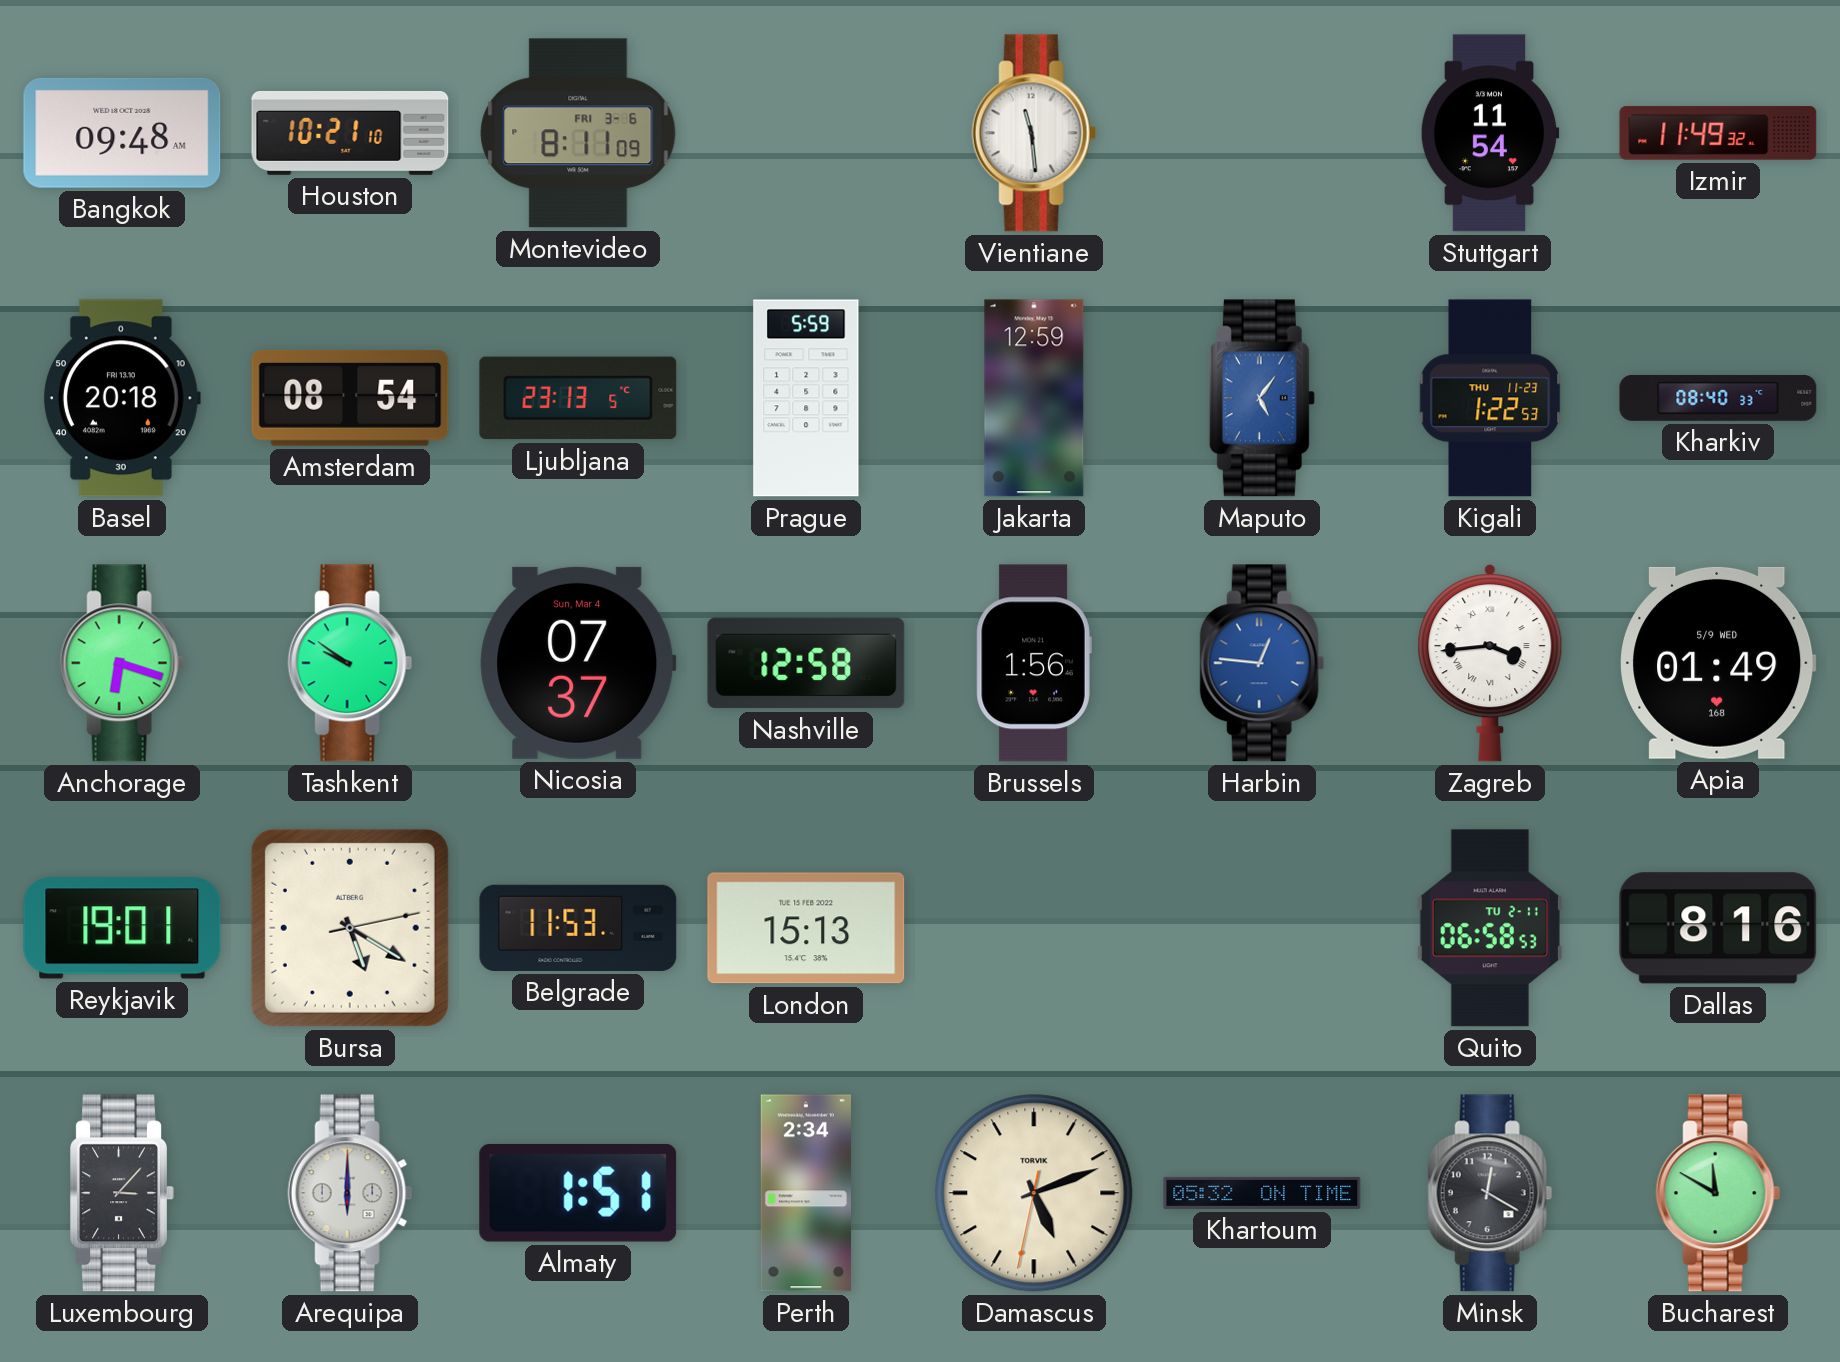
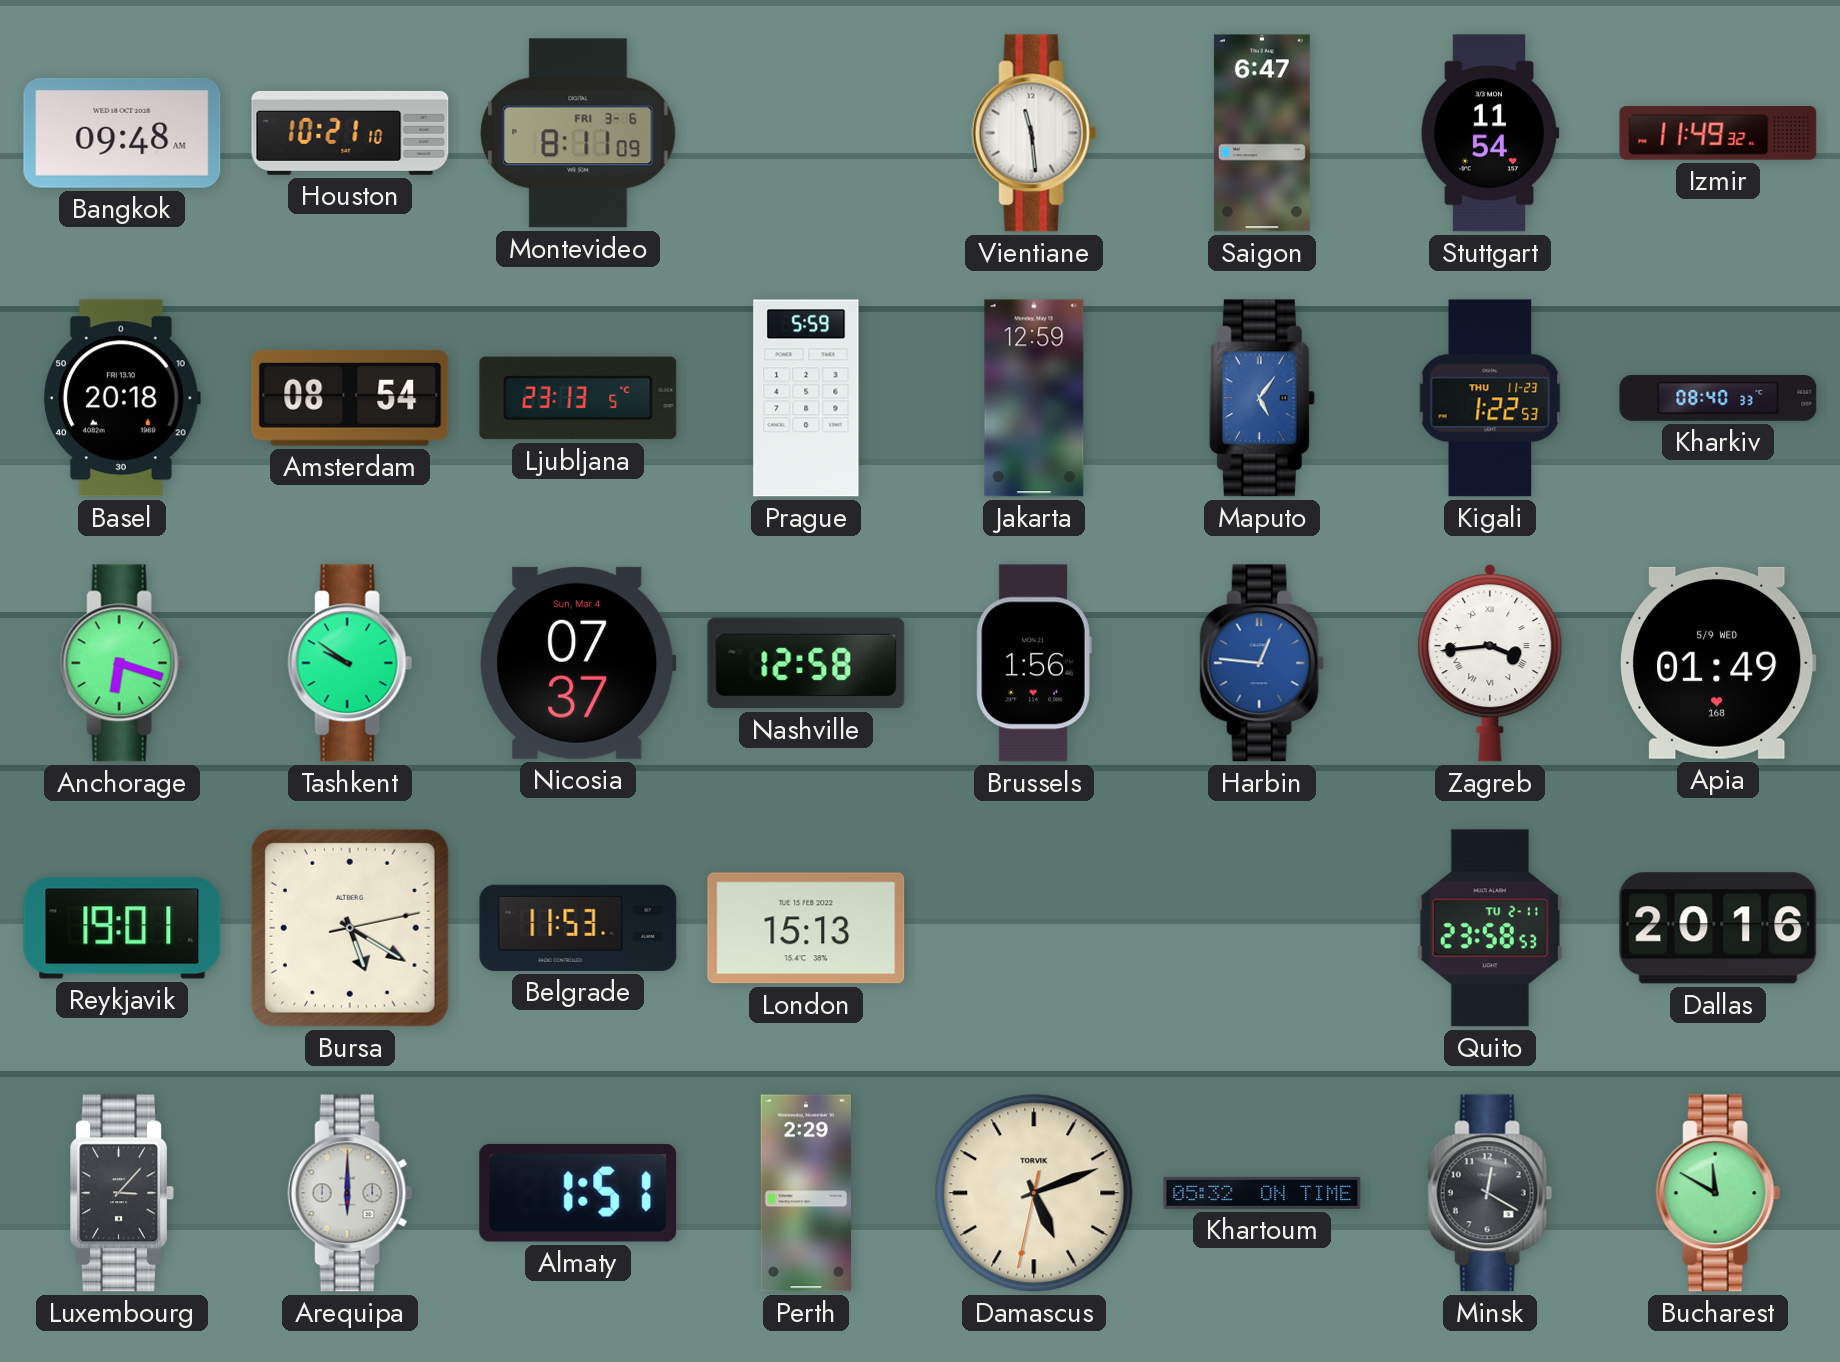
Saigon: none -> 6:47 (1262, 133)
Quito: 06:58 -> 23:58 (1490, 928)
Dallas: 8:16 -> 20:16 (1718, 928)
Perth: 2:34 -> 2:29 (805, 1193)
